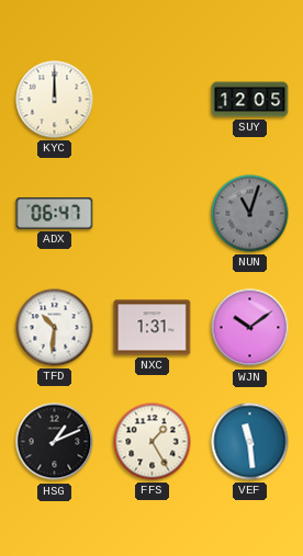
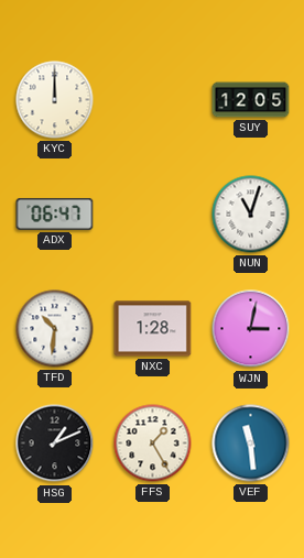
NUN dial: grey -> white (251, 215)
NXC: 1:31 -> 1:28 (153, 329)
WJN: 10:09 -> 3:02 (251, 329)
